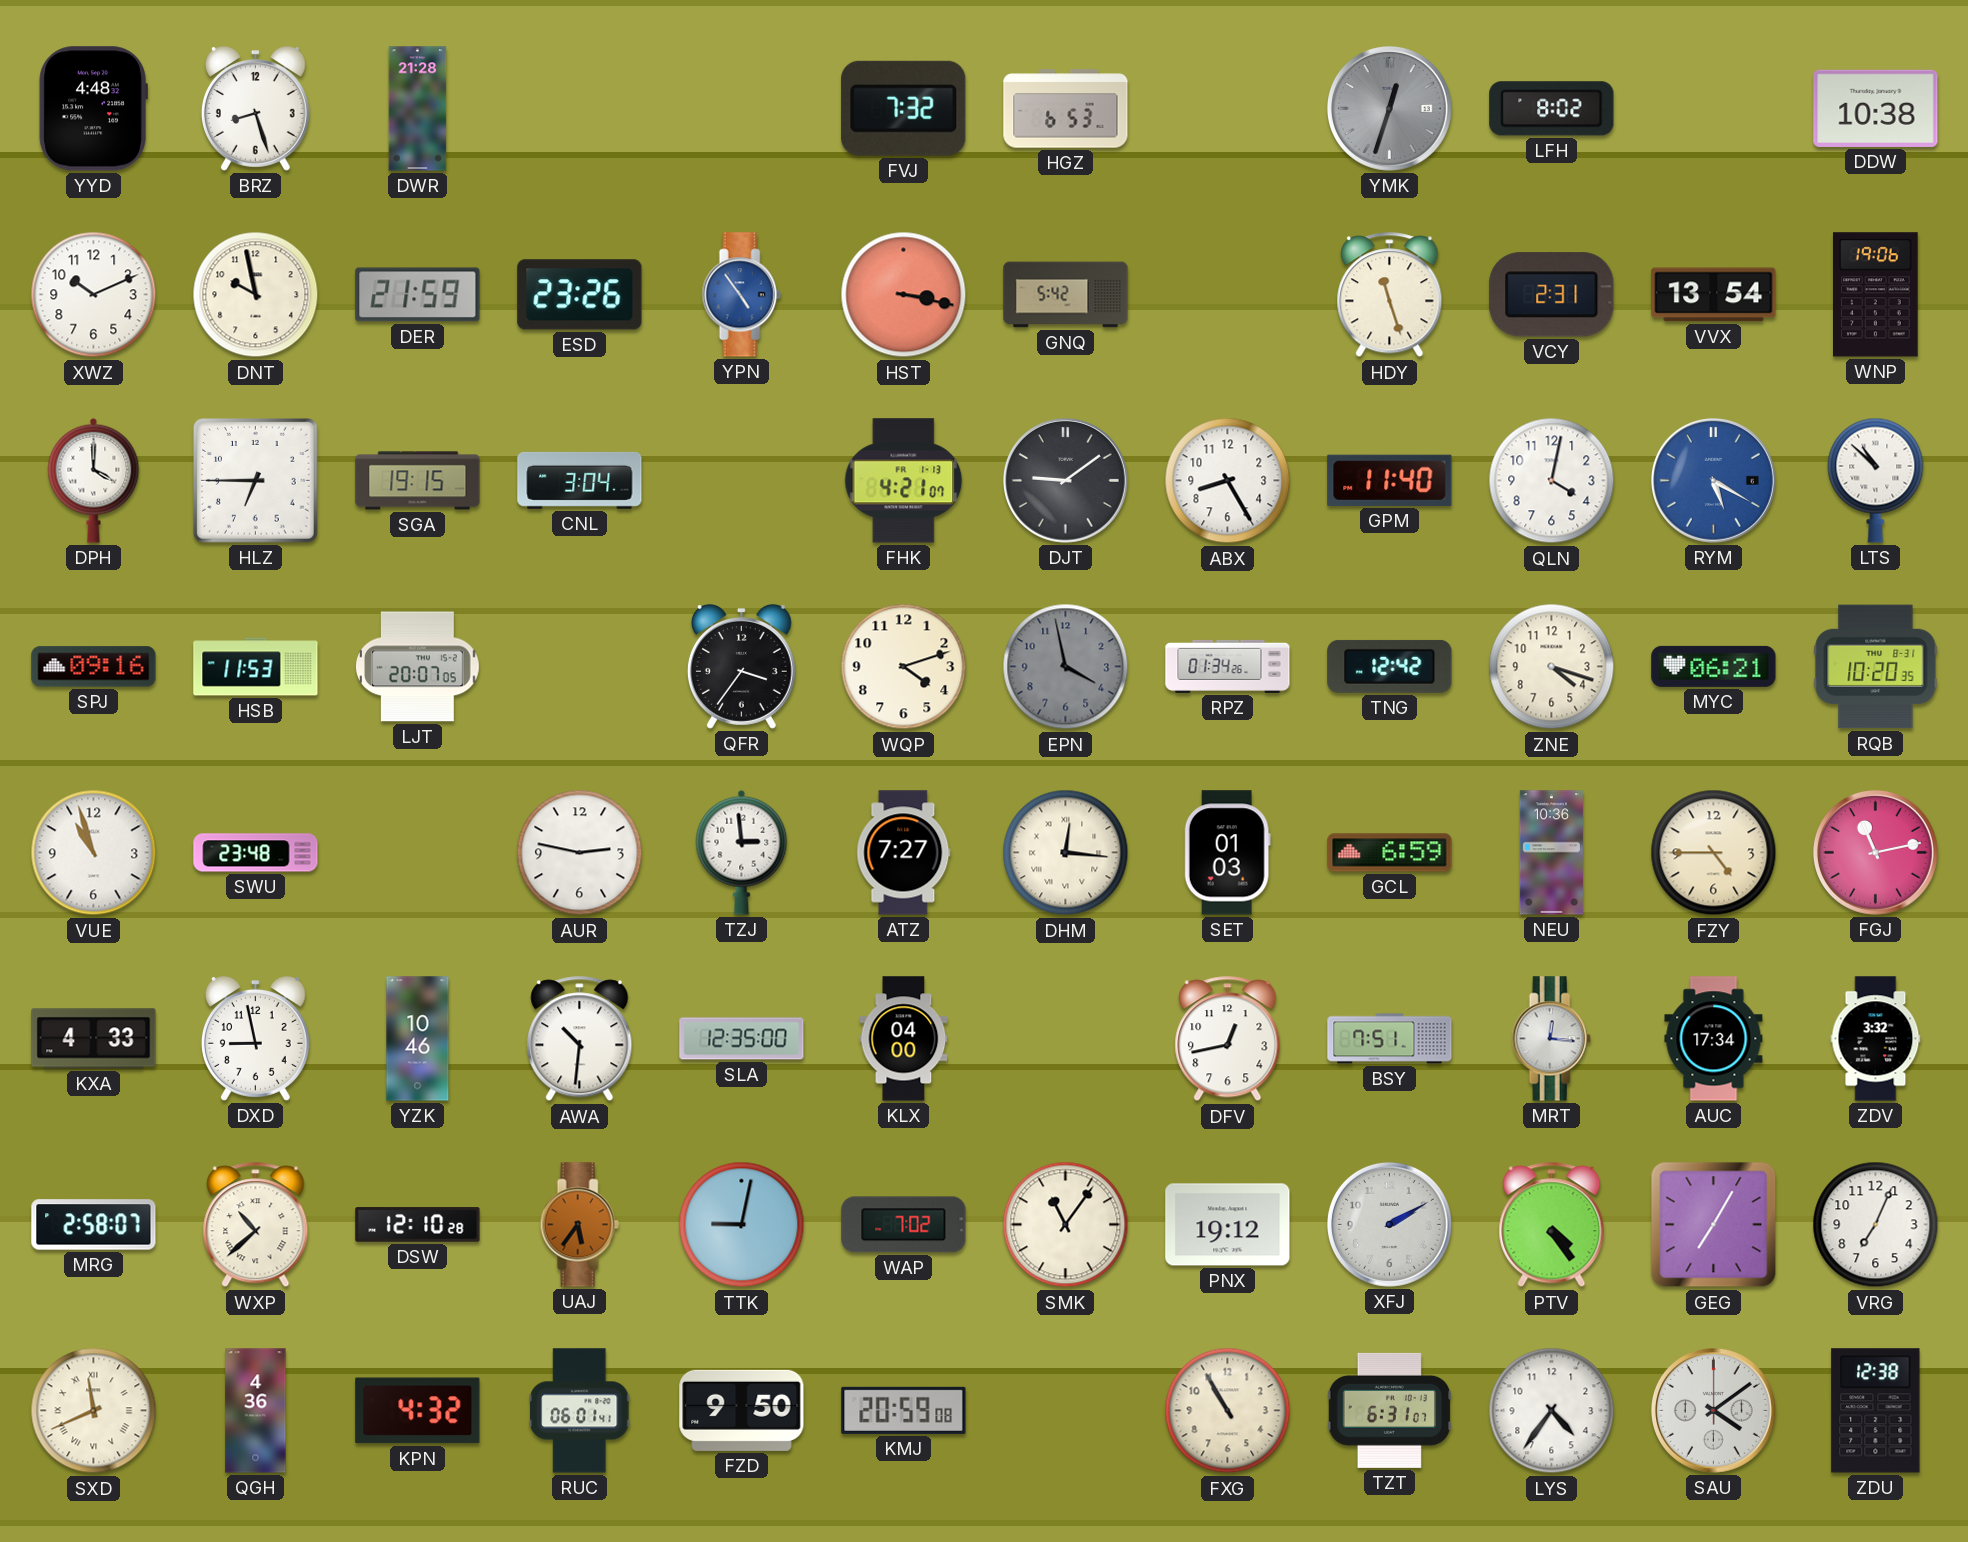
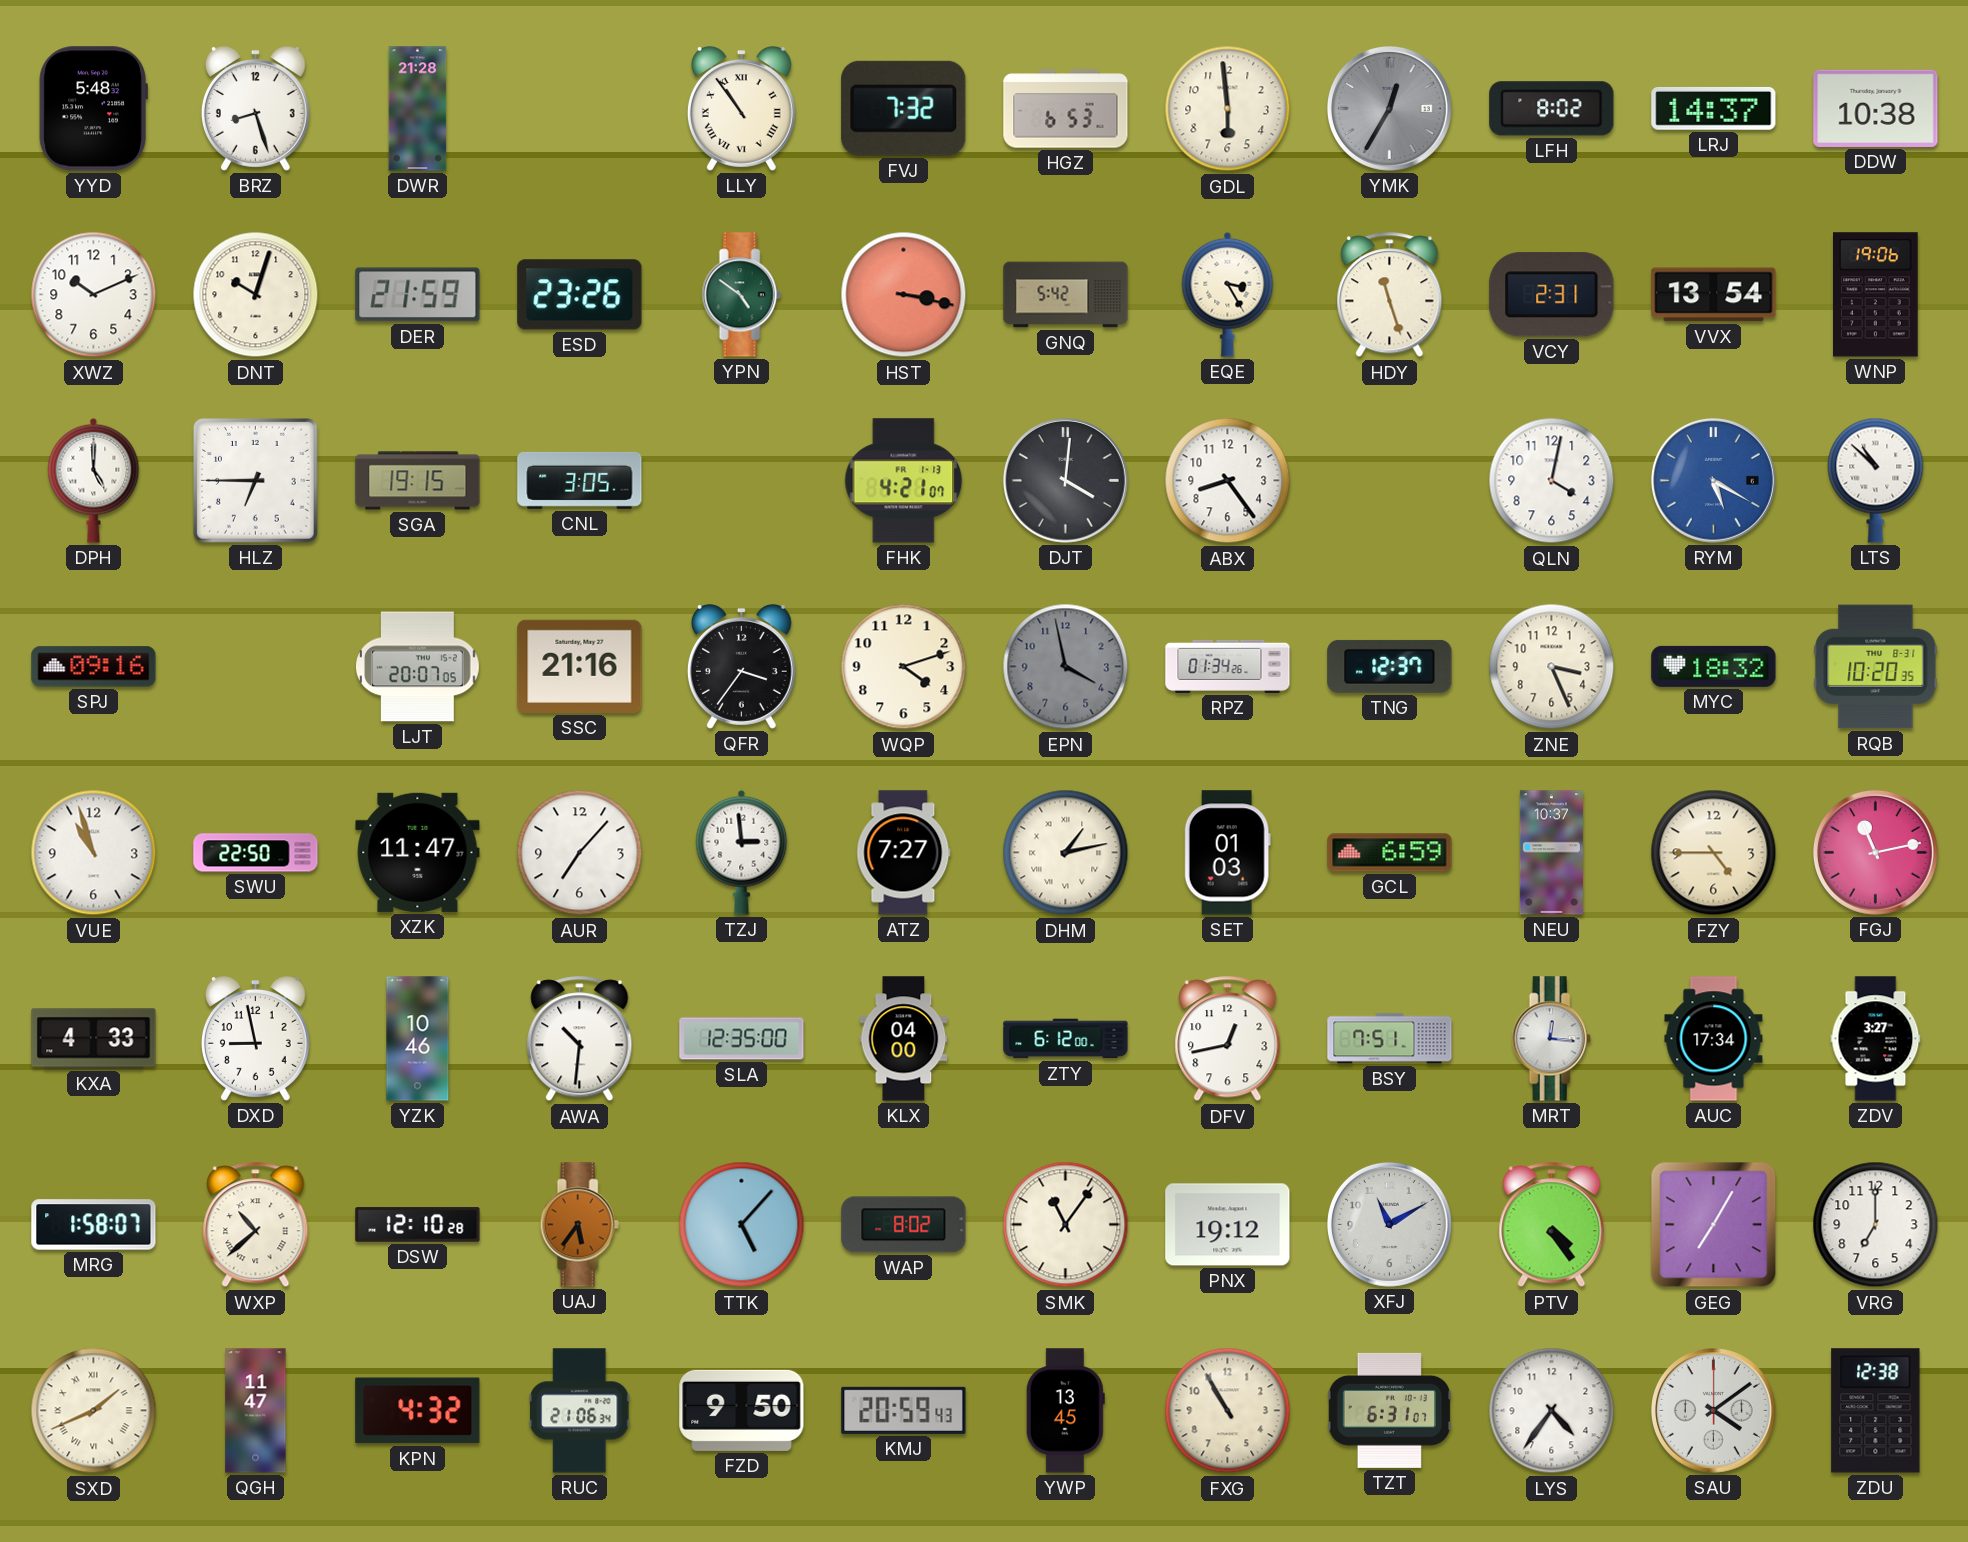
YYD: 4:48 -> 5:48 (93, 109)
LLY: none -> 10:54 (741, 109)
GDL: none -> 5:59 (1228, 109)
YMK: 12:33 -> 12:35 (1389, 108)
LRJ: none -> 14:37 (1714, 108)
DNT: 9:58 -> 10:03 (256, 295)
YPN: 4:54 -> 4:51 (741, 295)
YPN dial: blue -> green (741, 295)
EQE: none -> 3:25 (1228, 294)
DPH: 4:00 -> 5:00 (94, 480)
CNL: 3:04 -> 3:05 (580, 480)
DJT: 9:09 -> 4:01 (1065, 480)
ABX: 8:25 -> 8:24 (1228, 481)
GPM: 11:40 -> none (1390, 480)
HSB: 11:53 -> none (256, 667)
SSC: none -> 21:16 (580, 666)
TNG: 12:42 -> 12:37 (1390, 666)
ZNE: 4:18 -> 3:26 (1552, 667)
MYC: 06:21 -> 18:32 (1714, 666)
SWU: 23:48 -> 22:50 (256, 853)
XZK: none -> 11:47 (418, 852)
AUR: 2:47 -> 7:07 (580, 853)
DHM: 12:16 -> 1:13 (1066, 853)
NEU: 10:36 -> 10:37 (1551, 853)
ZTY: none -> 6:12 (1066, 1039)
ZDV: 3:32 -> 3:27 (1876, 1039)
MRG: 2:58 -> 1:58 (94, 1225)
TTK: 9:02 -> 5:07 (742, 1225)
WAP: 7:02 -> 8:02 (904, 1225)
XFJ: 2:10 -> 11:10 (1389, 1224)
VRG: 7:04 -> 7:00 (1876, 1225)
SXD: 11:41 -> 1:41 (94, 1411)
QGH: 4:36 -> 11:47 (256, 1411)
RUC: 06:01 -> 21:06 (580, 1411)
KMJ: 20:59:08 -> 20:59:43 (904, 1410)
YWP: none -> 13:45 (1065, 1411)
